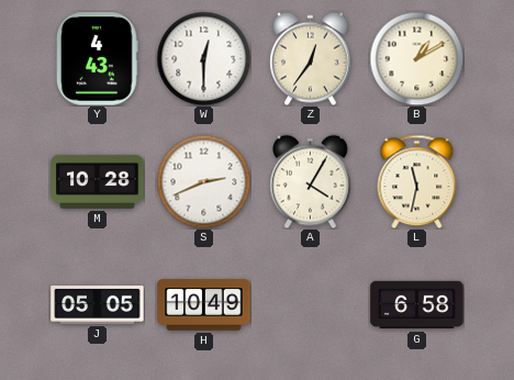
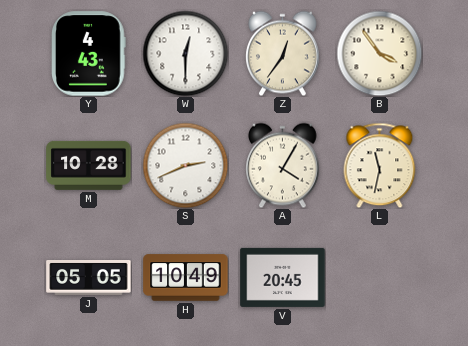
B: 1:10 -> 3:54 (379, 53)
V: none -> 20:45 (283, 277)
G: 6:58 -> none (417, 305)
